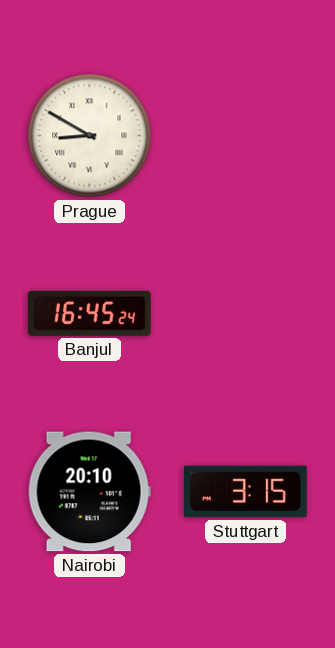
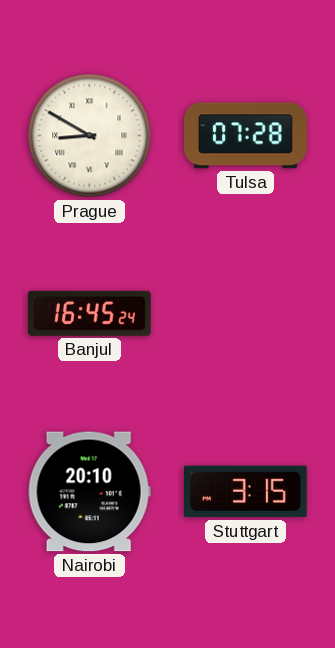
Tulsa: none -> 07:28 (246, 136)
